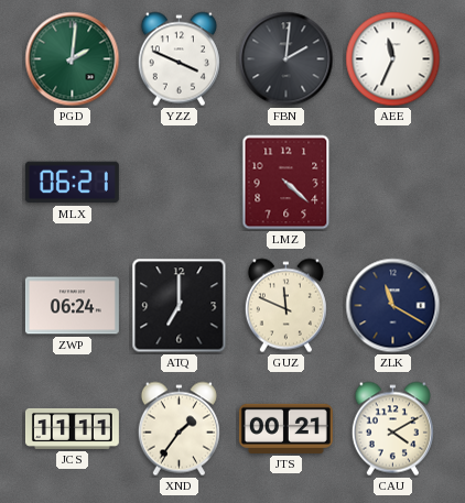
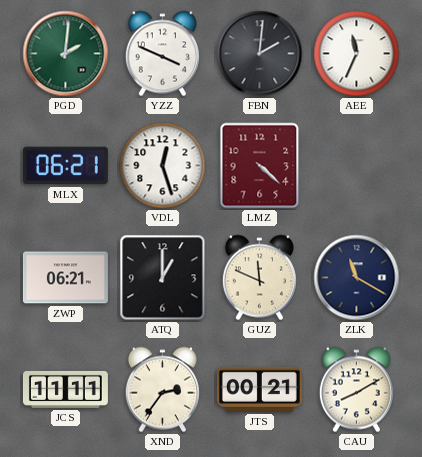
VDL: none -> 12:27 (163, 166)
ZWP: 06:24 -> 06:21 (65, 278)
ATQ: 7:00 -> 1:00 (163, 278)
XND: 1:36 -> 2:36 (162, 390)
CAU: 4:10 -> 8:10 (356, 390)
